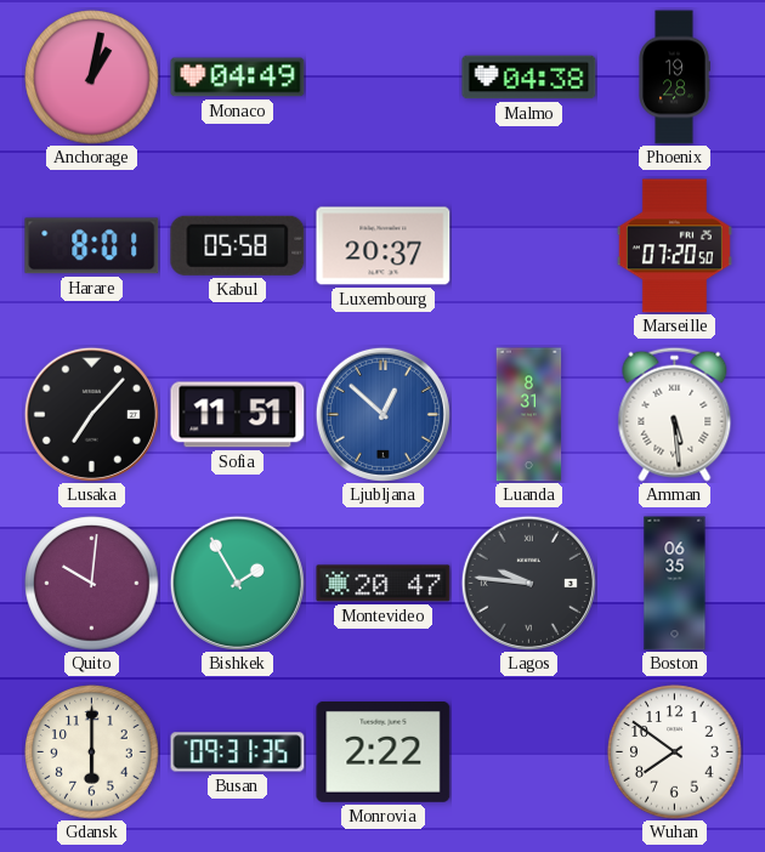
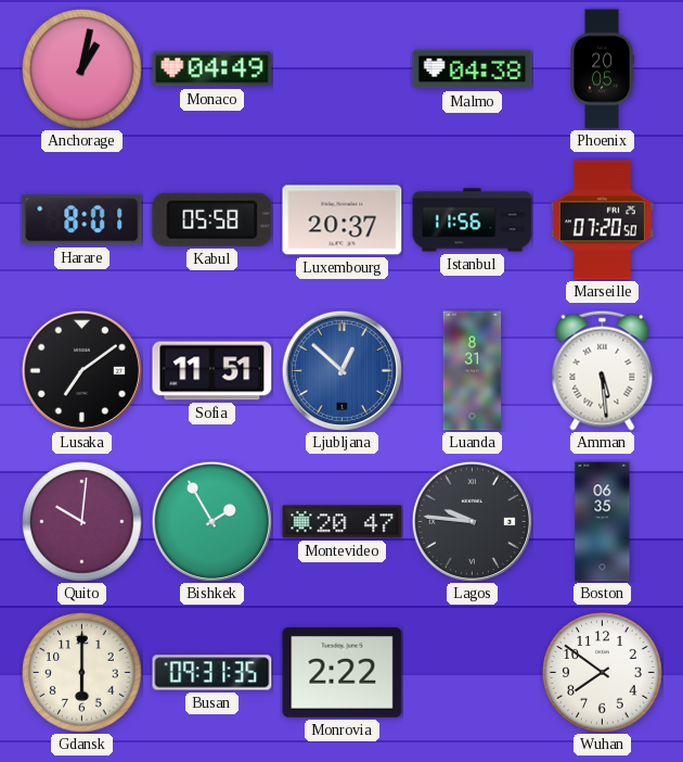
Phoenix: 19:28 -> 20:05 (602, 69)
Istanbul: none -> 11:56 (473, 220)
Lusaka: 7:07 -> 7:09 (81, 370)
